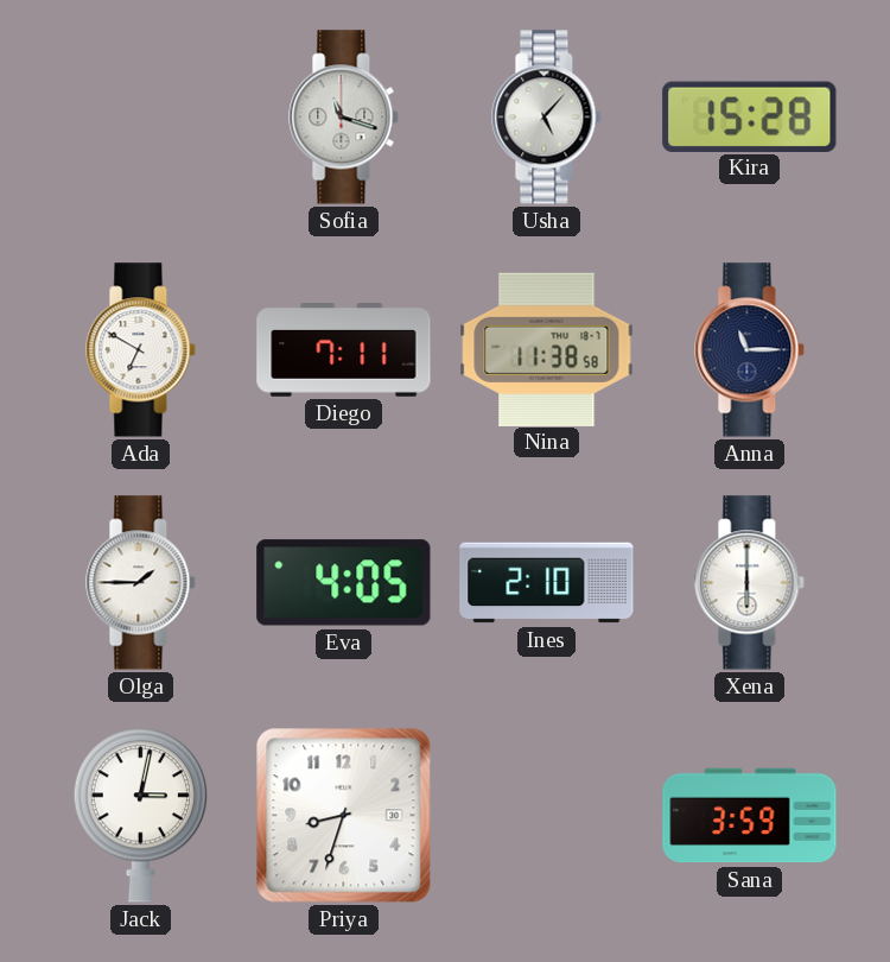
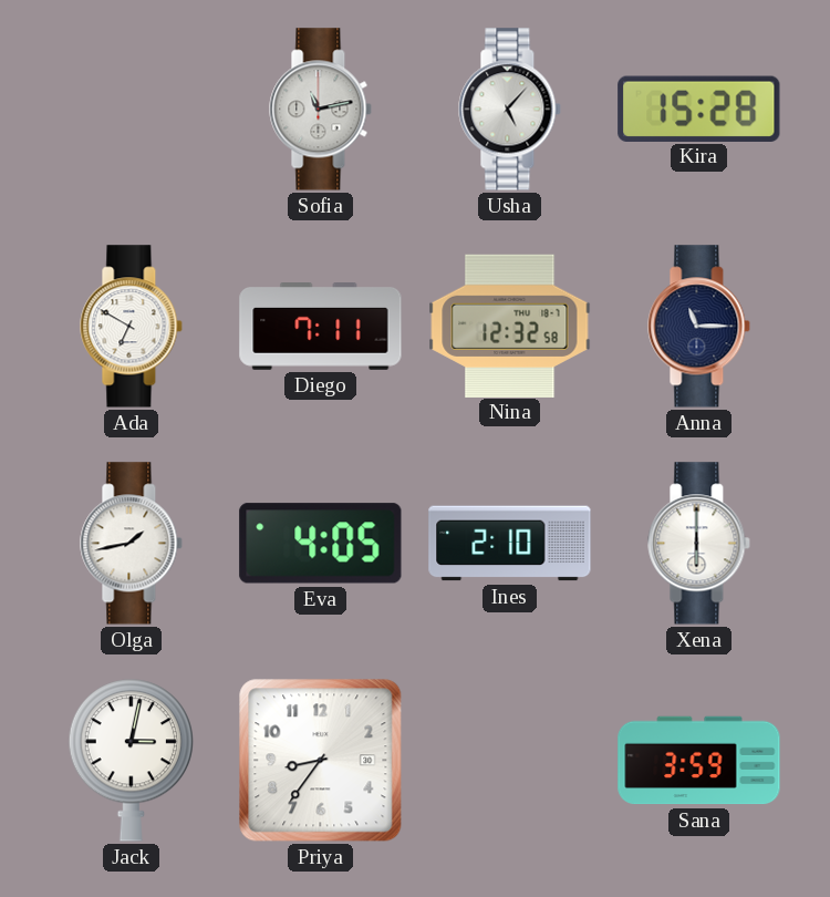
Sofia: 11:18 -> 11:13 (321, 110)
Nina: 11:38 -> 12:32 (510, 326)
Olga: 1:45 -> 1:43 (132, 544)
Priya: 8:33 -> 8:36 (321, 761)
